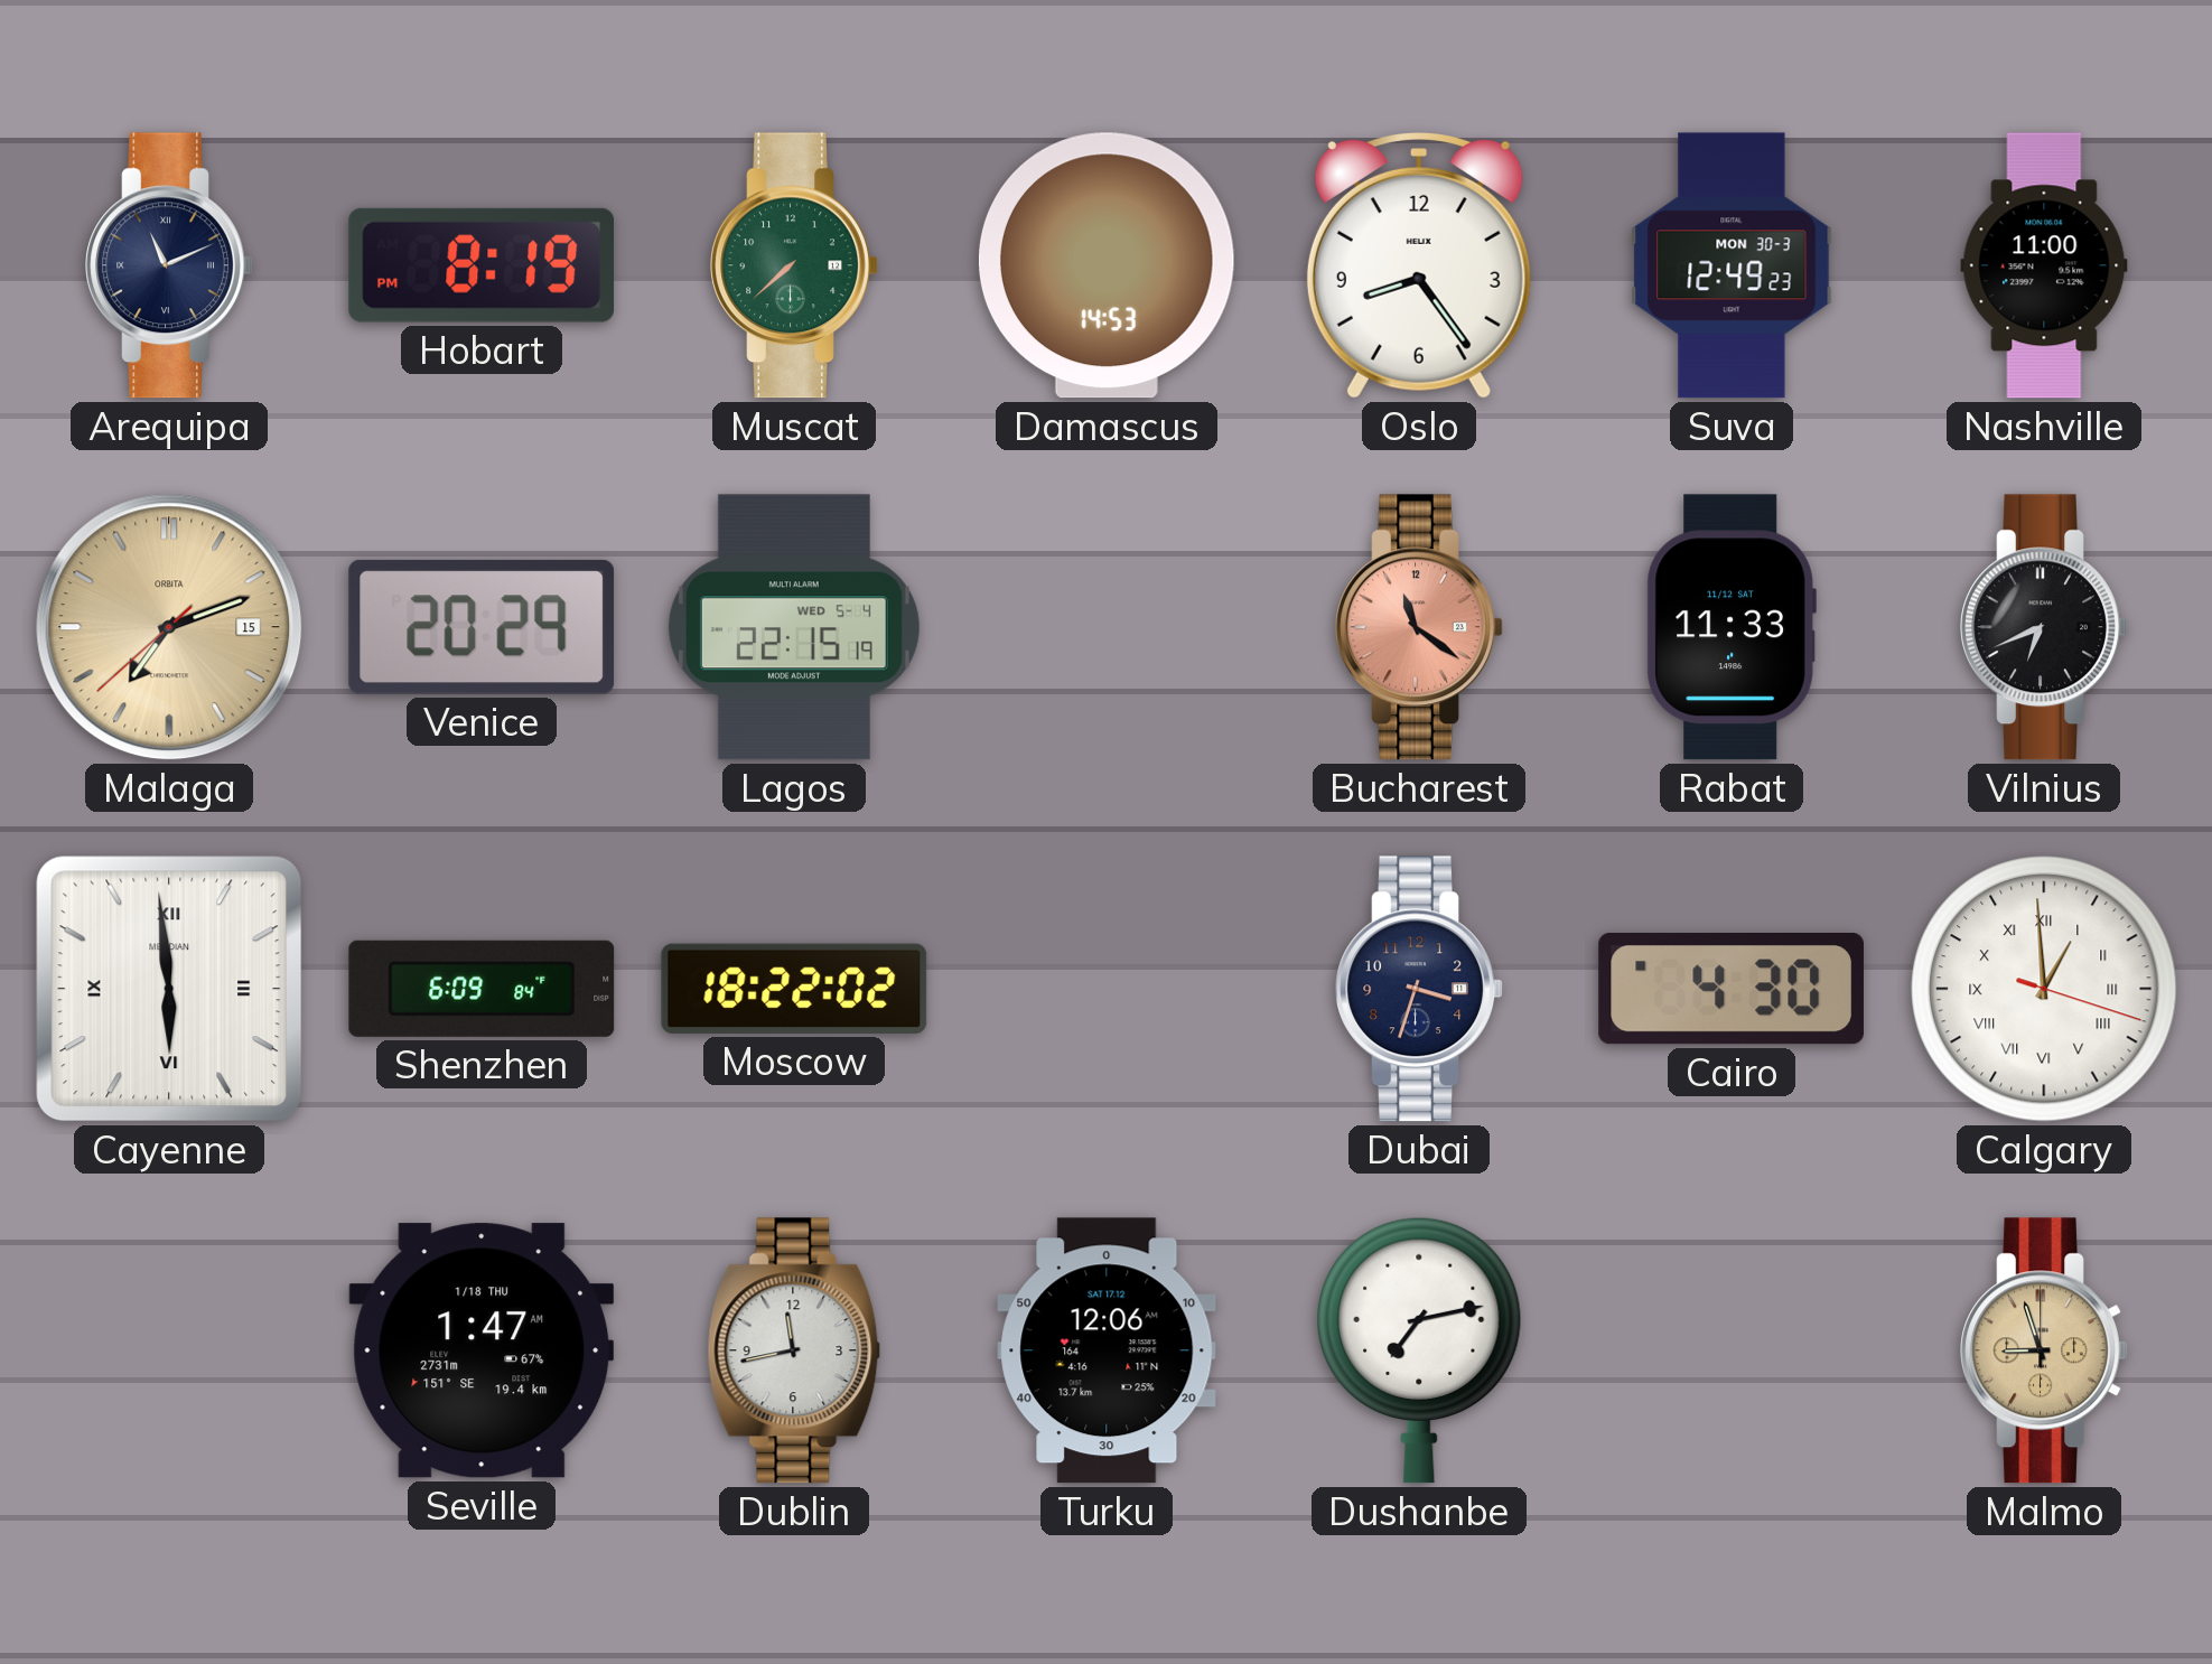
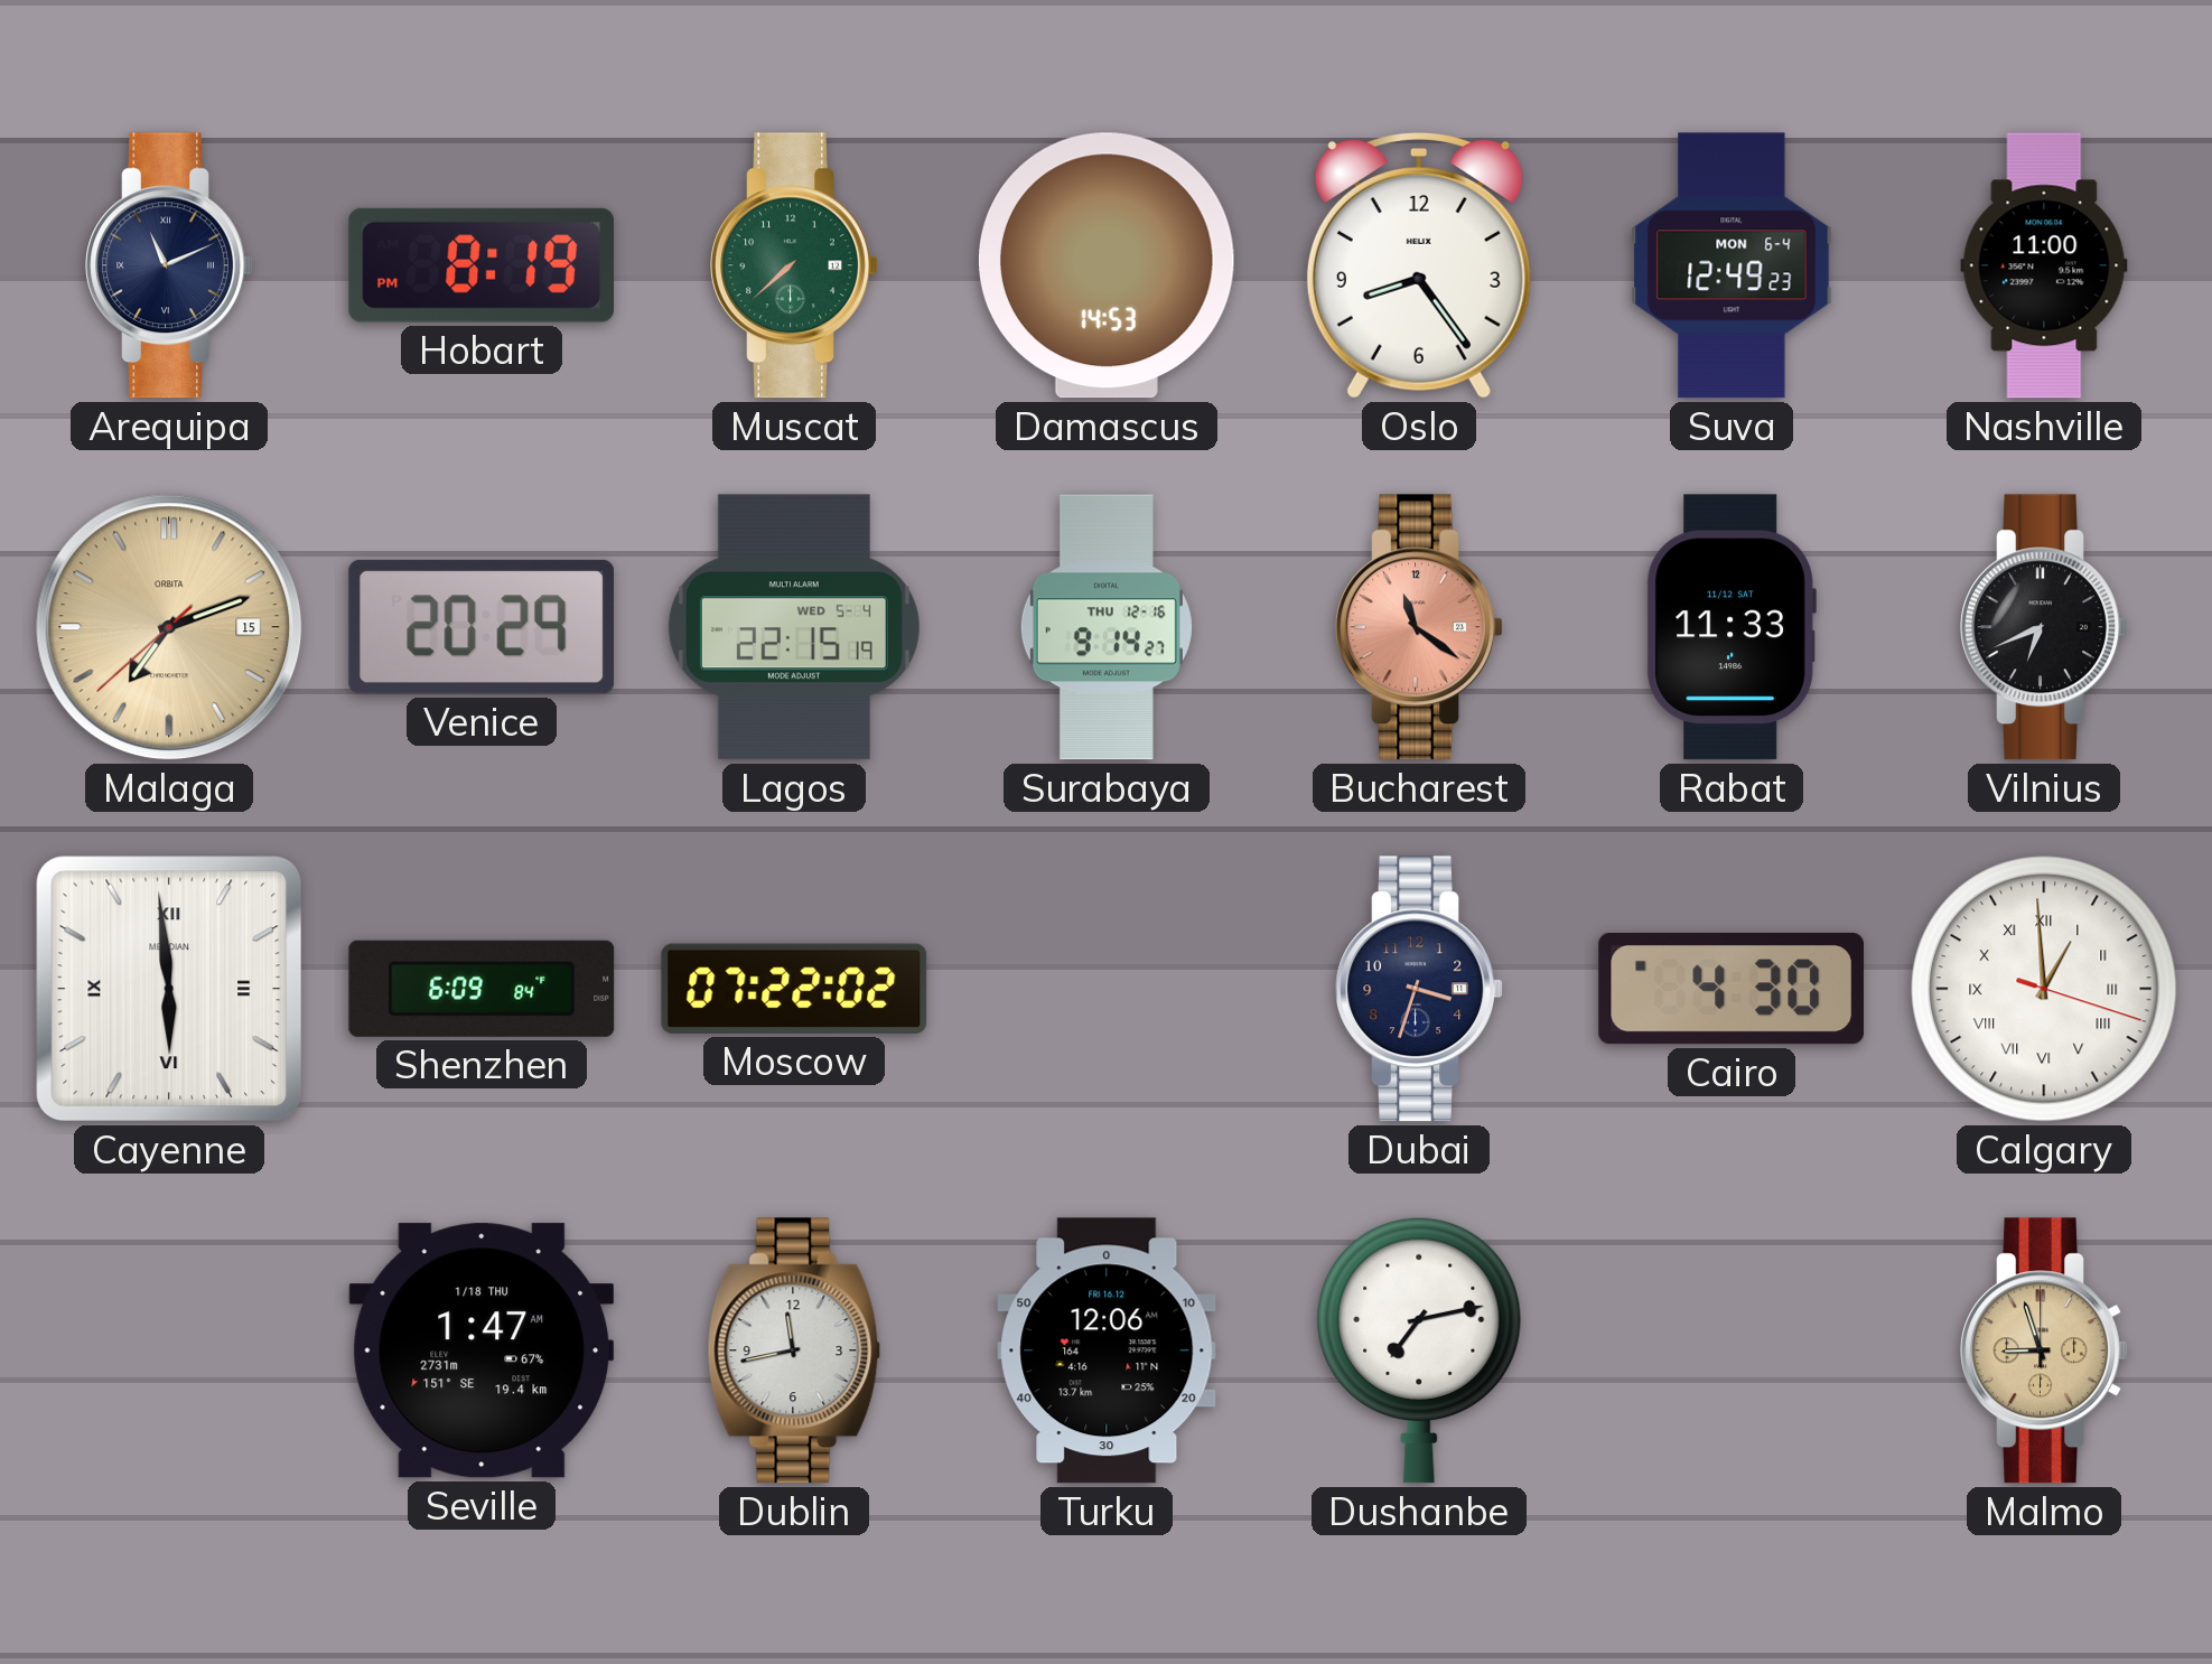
Suva date: MON 30-3 -> MON 6-4 (1732, 265)
Surabaya: none -> 9:14 (1107, 627)
Moscow: 18:22 -> 07:22 (794, 989)
Turku date: SAT 17.12 -> FRI 16.12 (1107, 1350)
